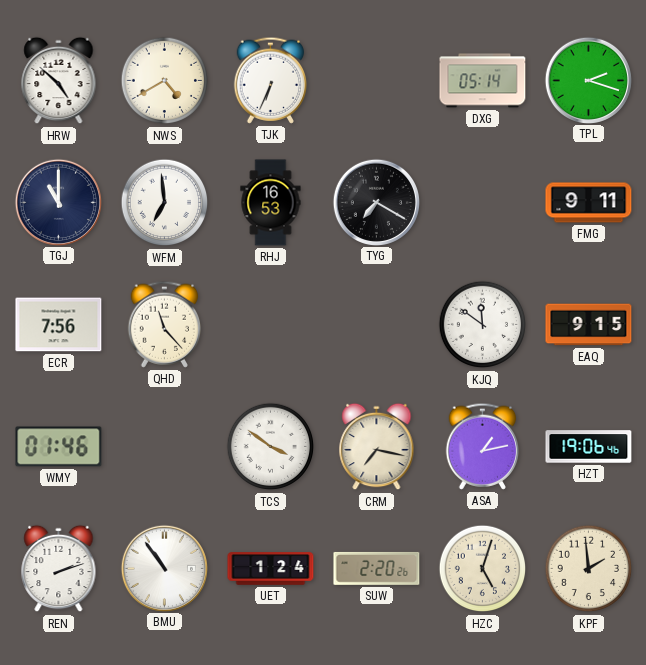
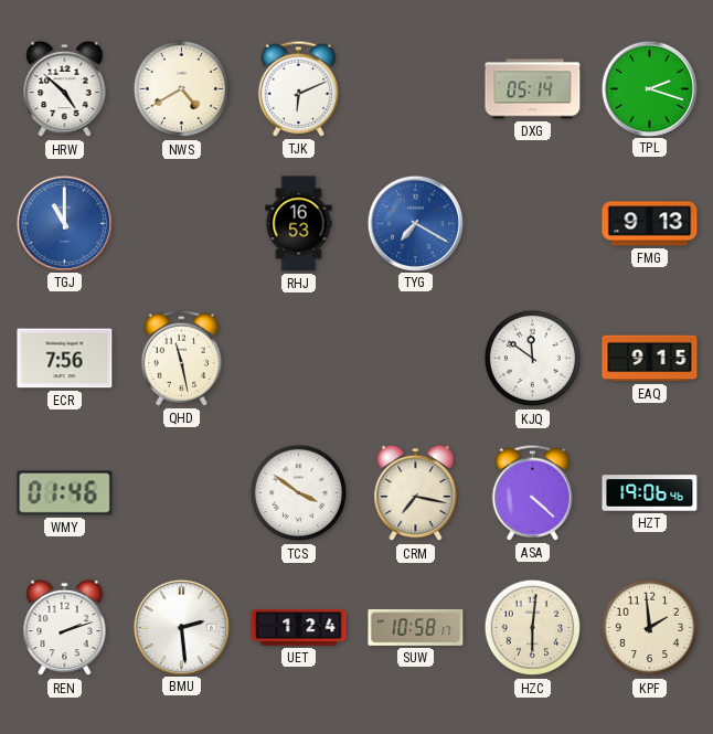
TJK: 6:34 -> 6:11 (299, 88)
TGJ dial: navy -> blue (64, 223)
WFM: 6:59 -> none (165, 203)
TYG dial: black -> blue (415, 223)
FMG: 9:11 -> 9:13 (650, 224)
QHD: 11:23 -> 11:28 (182, 358)
ASA: 1:13 -> 4:22 (533, 492)
BMU: 10:54 -> 2:29 (181, 627)
SUW: 2:20 -> 10:58 (416, 627)
HZC: 5:03 -> 6:01 (533, 628)
